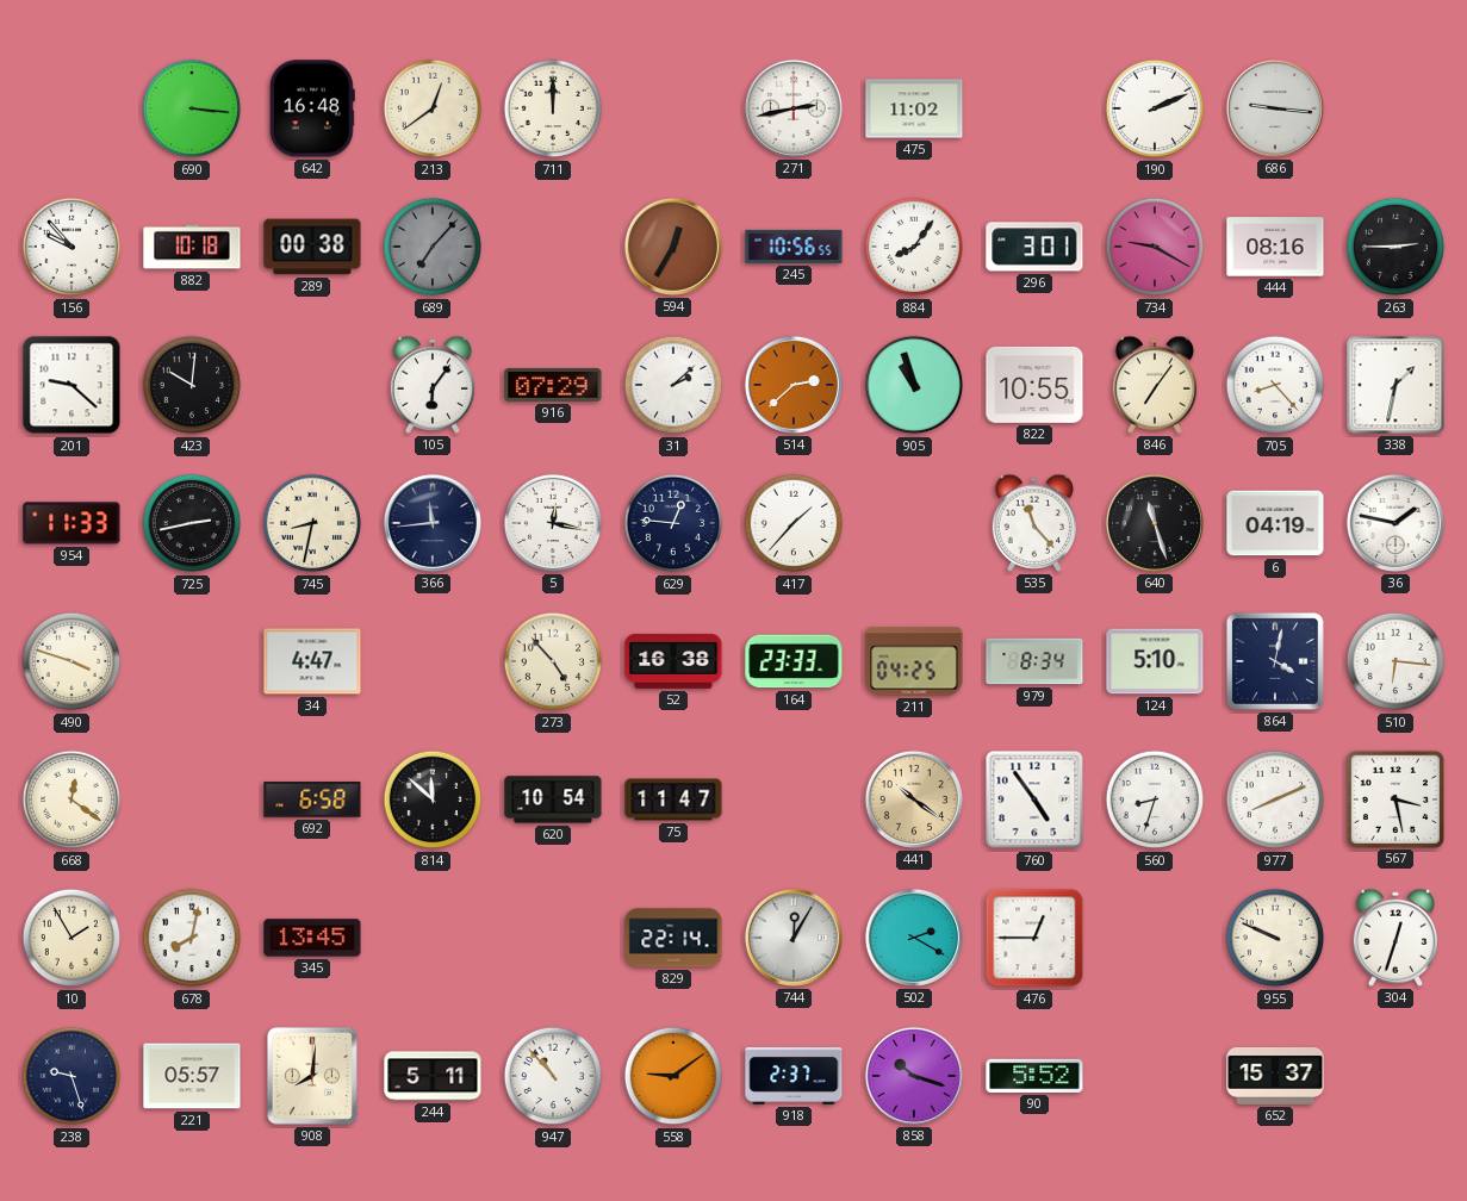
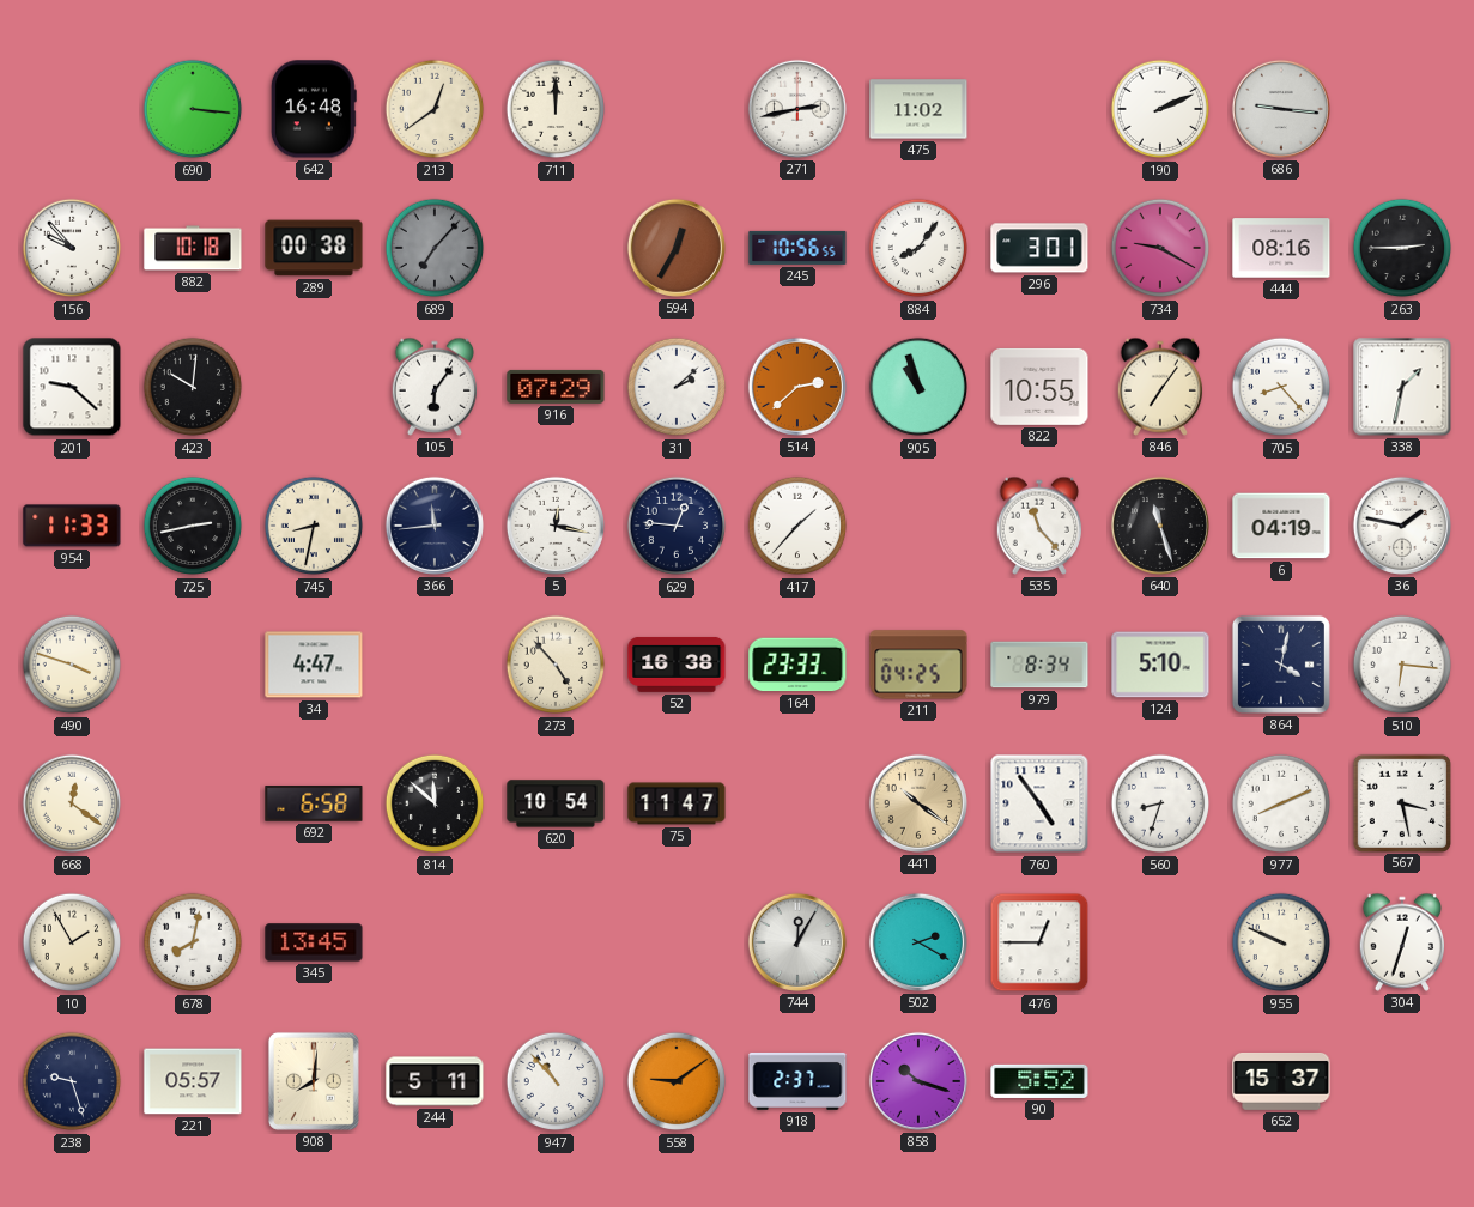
829: 22:14 -> none (673, 938)
